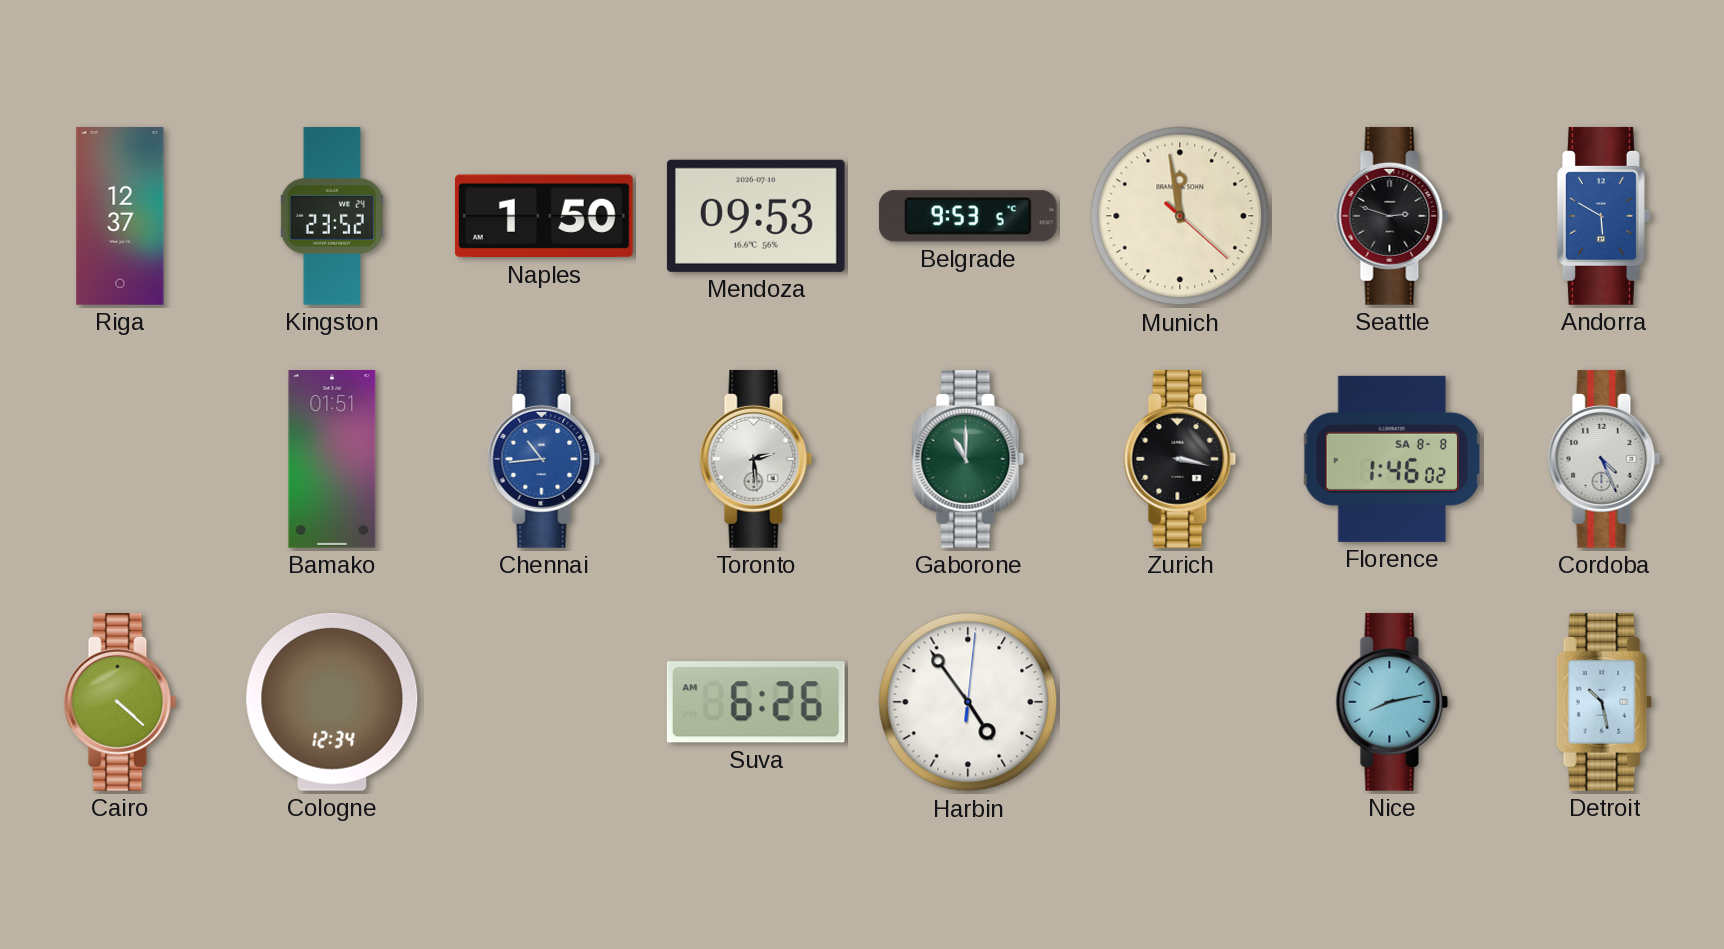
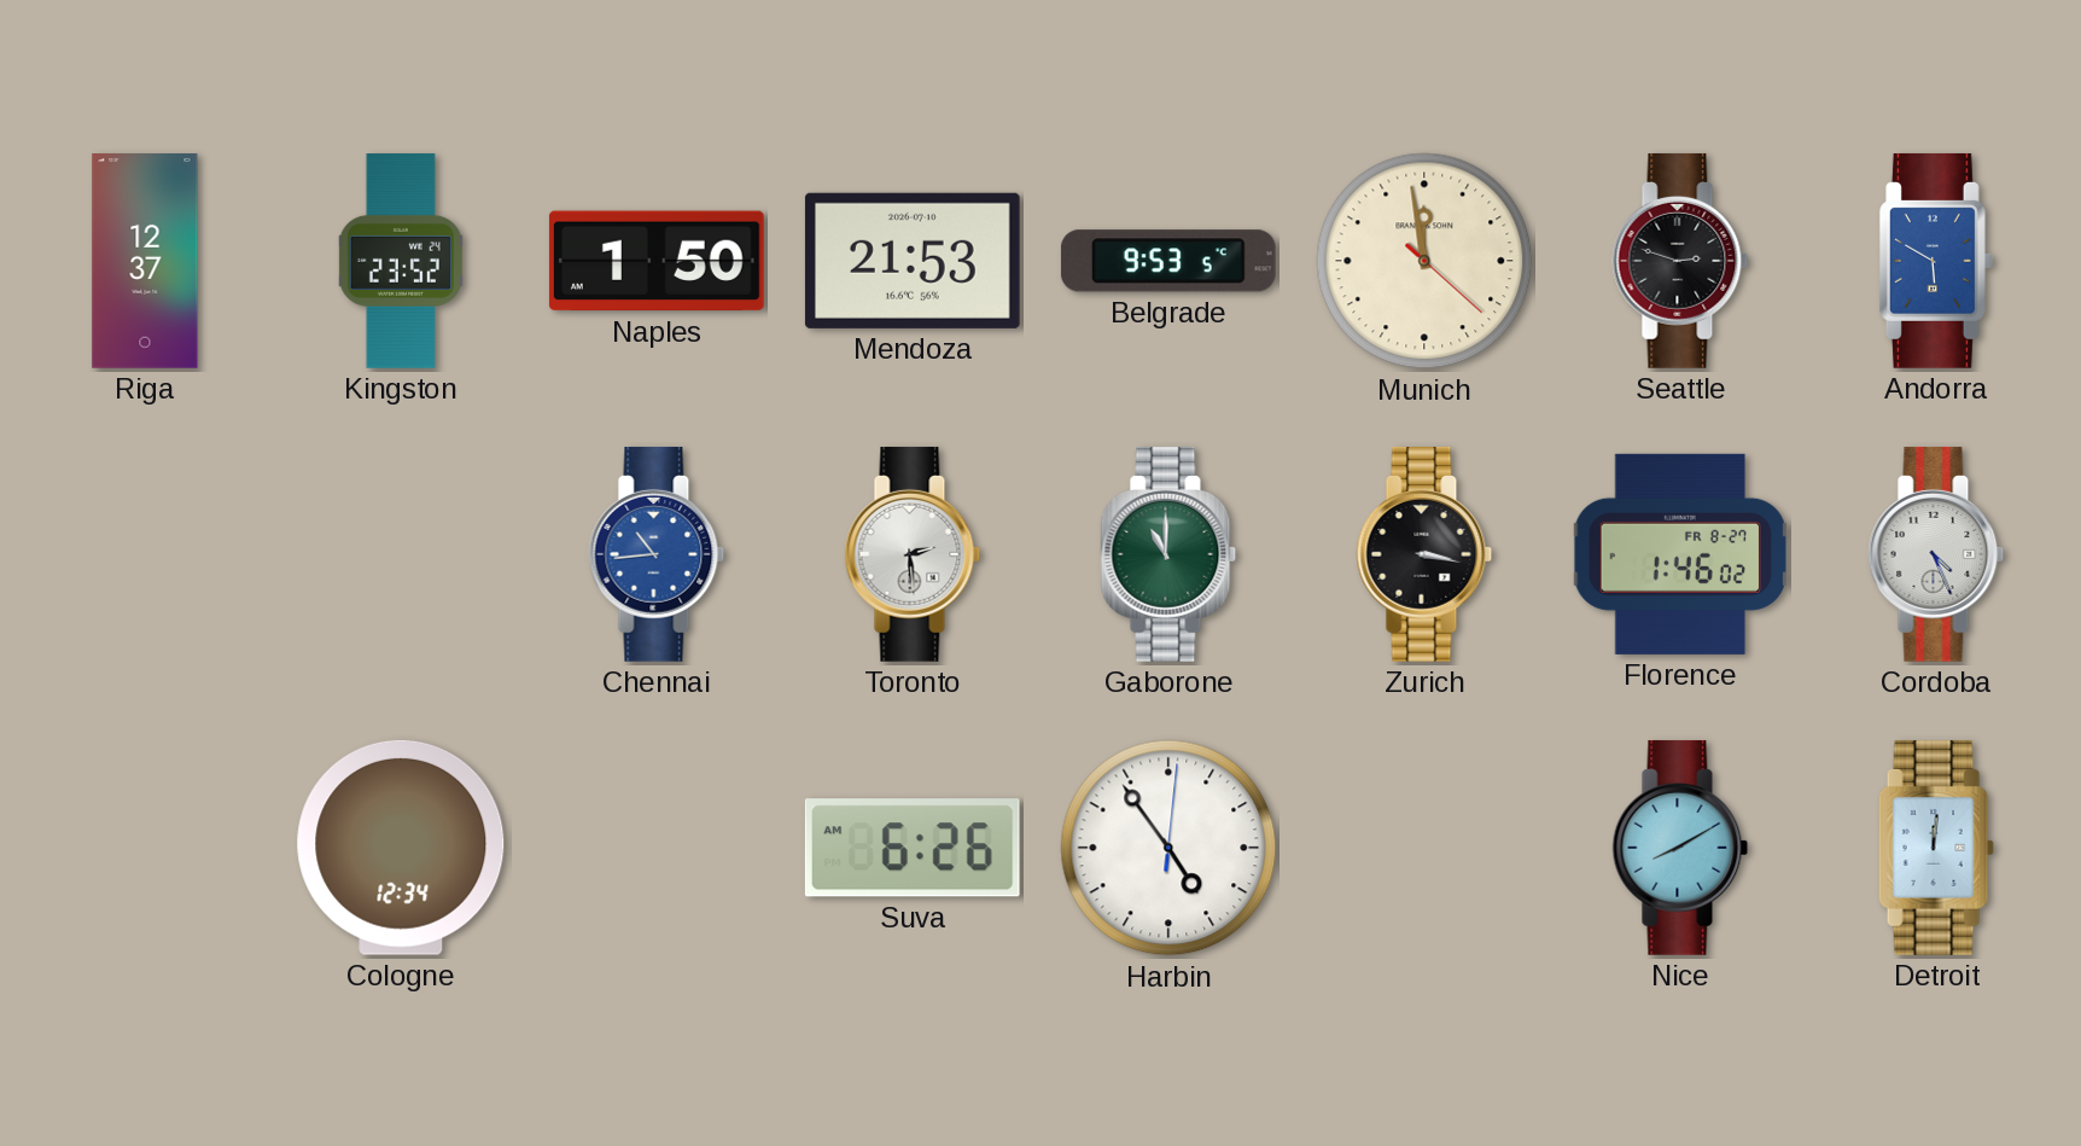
Mendoza: 09:53 -> 21:53 (913, 261)
Bamako: 01:51 -> none (332, 460)
Florence date: SA 8-8 -> FR 8-27 (1680, 554)
Cairo: 4:22 -> none (120, 702)
Nice: 8:13 -> 8:10 (1680, 848)
Detroit: 10:28 -> 12:01 (1936, 848)
